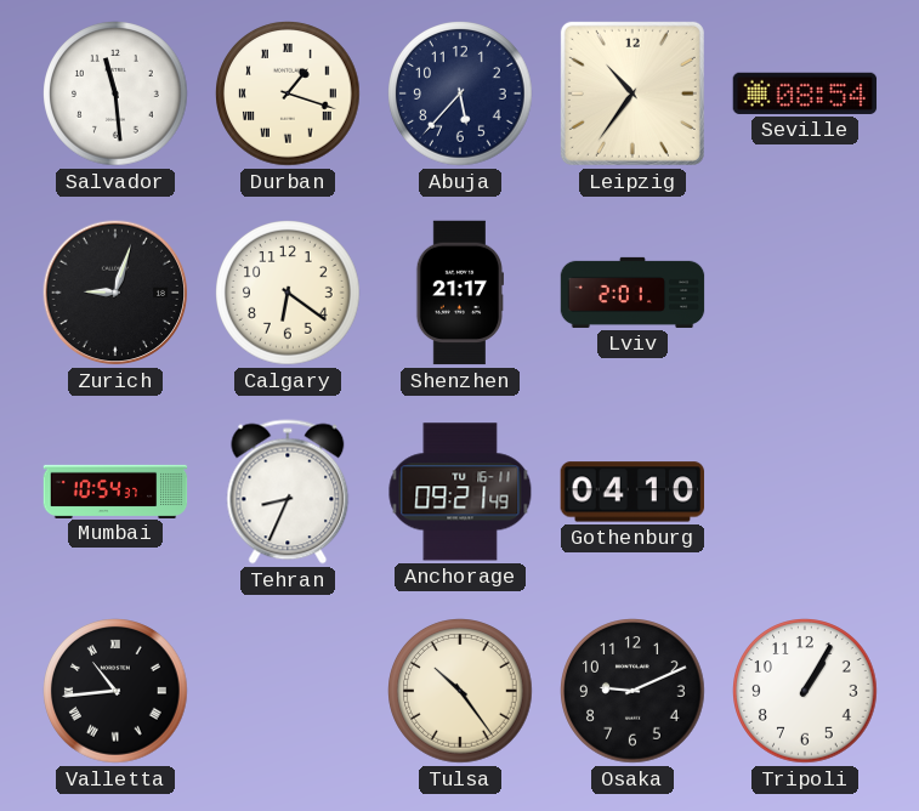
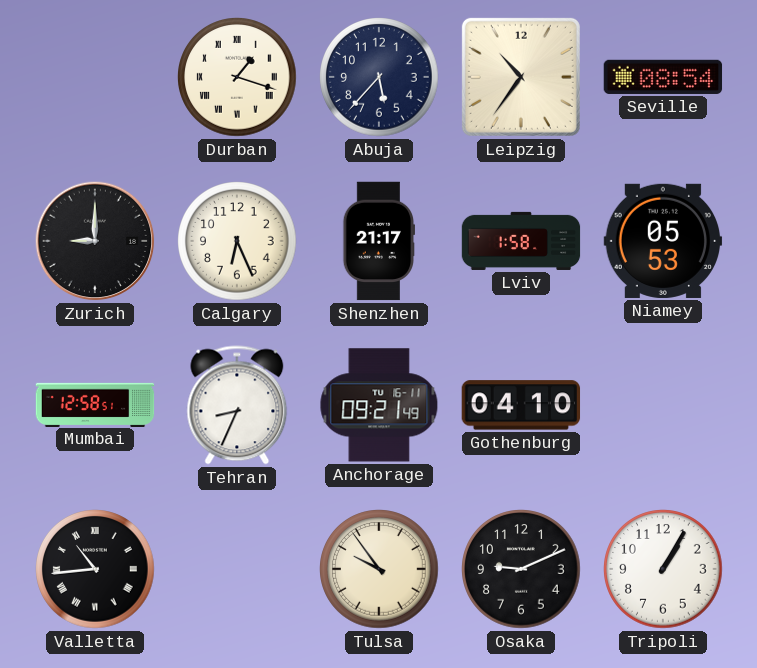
Salvador: 11:29 -> none (115, 93)
Zurich: 9:03 -> 9:00 (95, 241)
Calgary: 6:21 -> 6:26 (237, 241)
Lviv: 2:01 -> 1:58 (521, 241)
Niamey: none -> 05:53 (663, 241)
Mumbai: 10:54 -> 12:58 (95, 404)
Tulsa: 10:24 -> 9:54 (379, 569)
